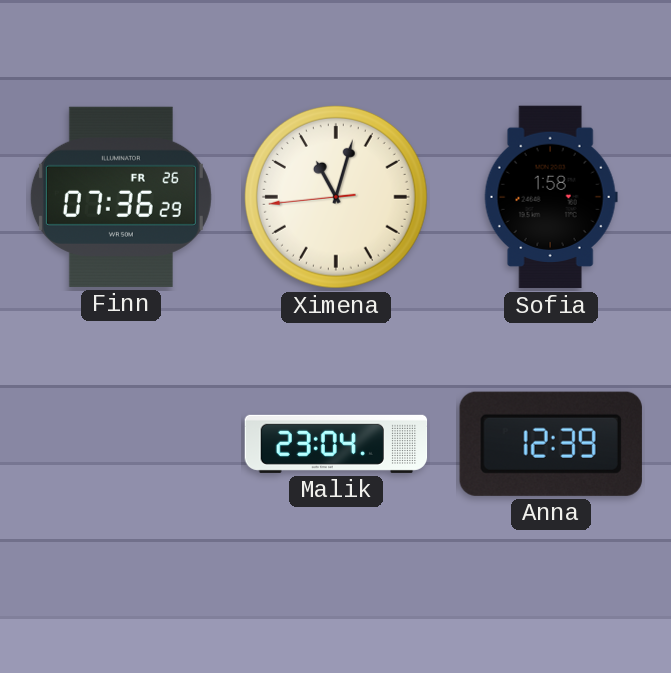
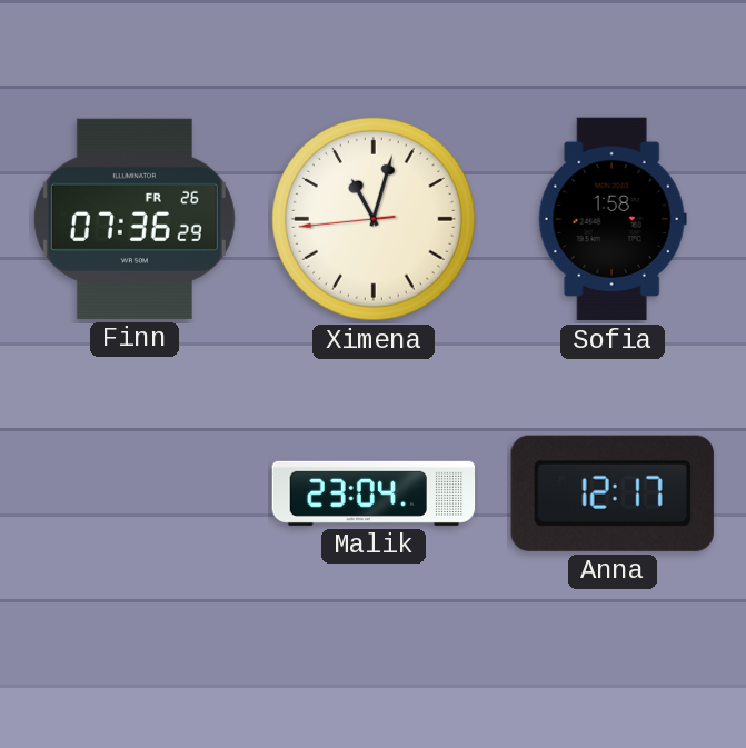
Anna: 12:39 -> 12:17 (613, 493)
